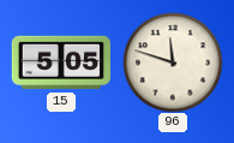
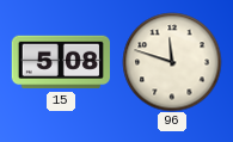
15: 5:05 -> 5:08 (60, 62)
